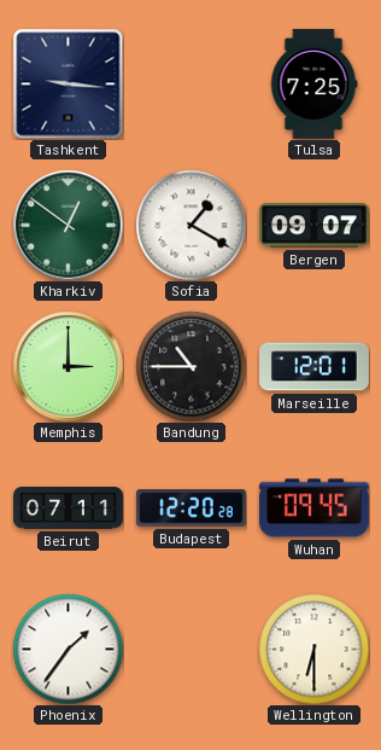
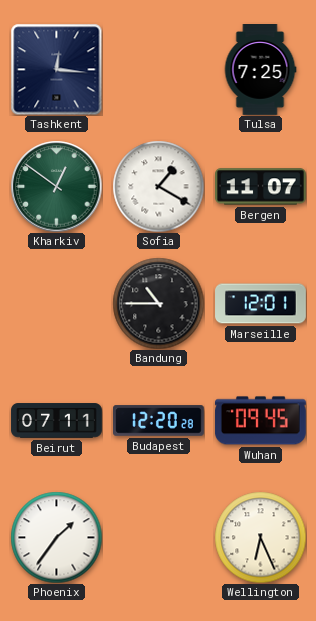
Tashkent: 9:16 -> 12:16 (56, 69)
Bergen: 09:07 -> 11:07 (261, 187)
Memphis: 3:00 -> none (68, 366)
Wellington: 6:30 -> 6:26 (260, 537)
